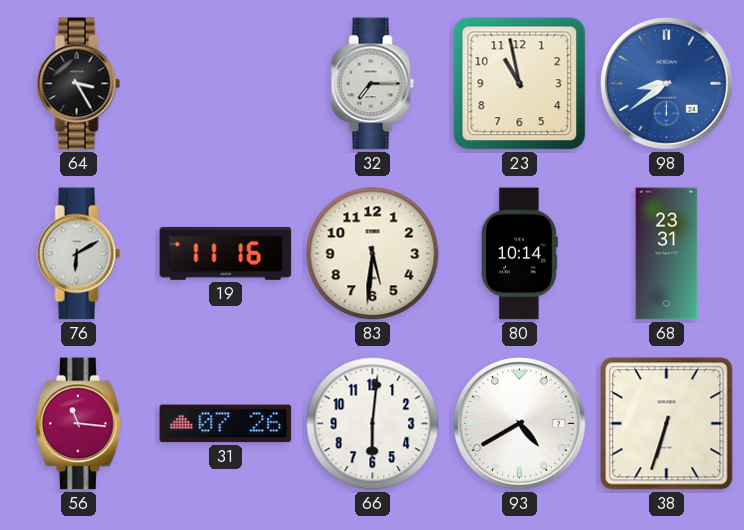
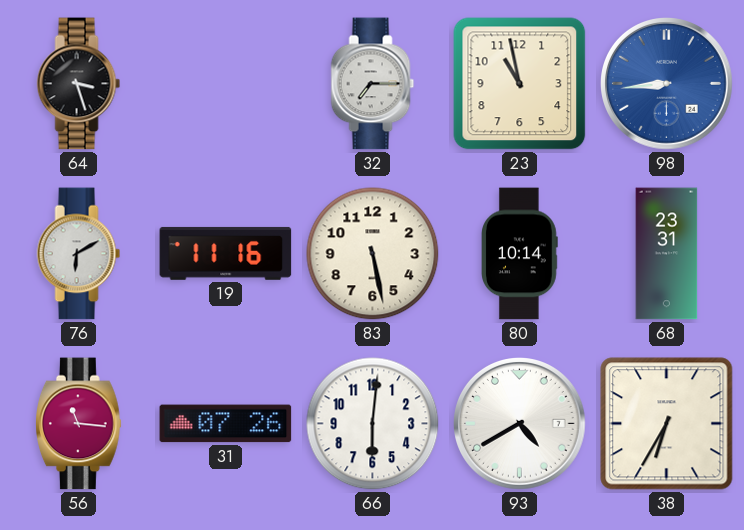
64: 3:25 -> 3:27 (79, 84)
98: 8:39 -> 8:44 (667, 84)
83: 5:31 -> 5:28 (373, 254)
38: 6:33 -> 6:35 (667, 424)
